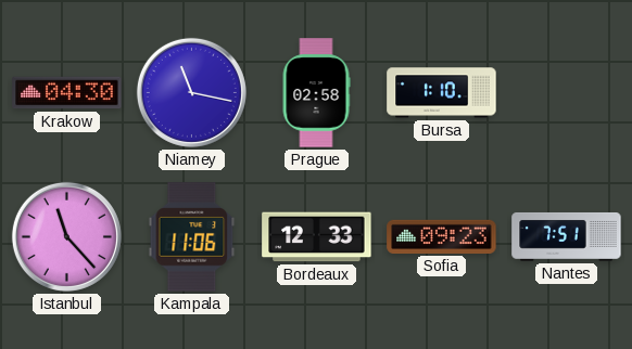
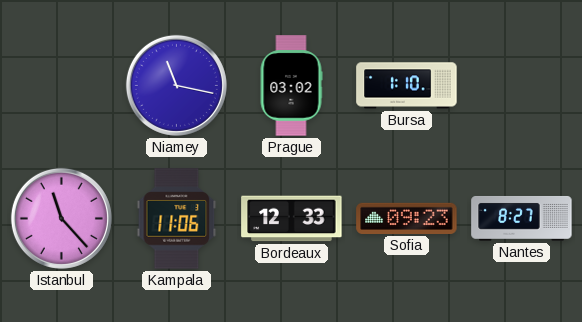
Krakow: 04:30 -> none (67, 93)
Prague: 02:58 -> 03:02 (291, 86)
Nantes: 7:51 -> 8:27 (522, 218)
